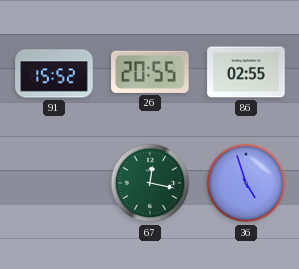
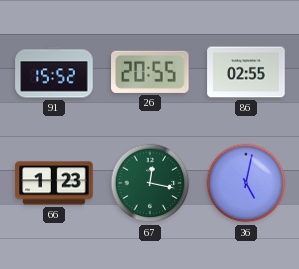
66: none -> 1:23 (54, 183)
36: 4:57 -> 5:02 (246, 183)
